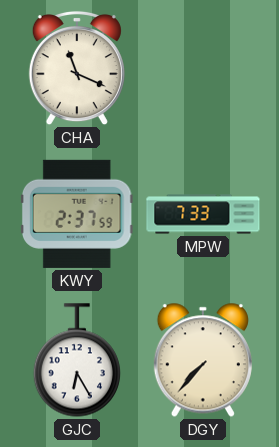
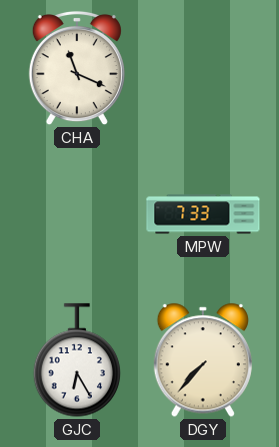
KWY: 2:37 -> none (77, 214)
